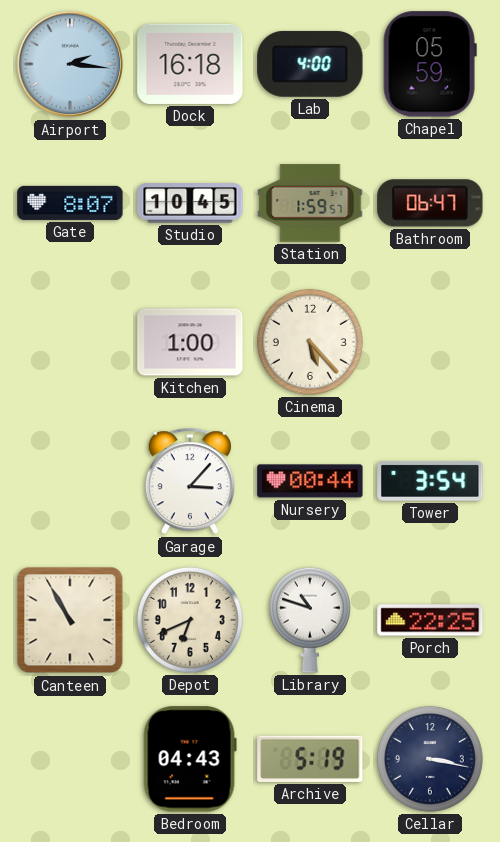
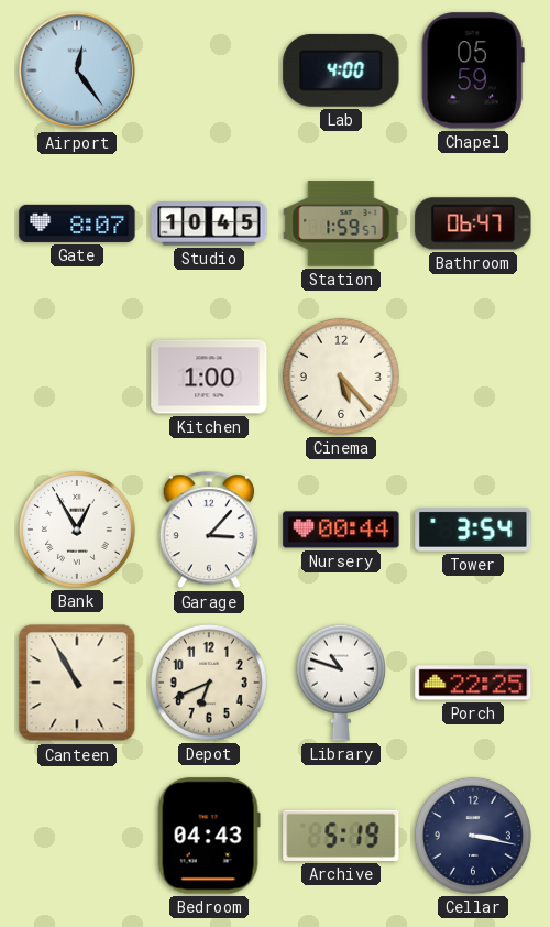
Airport: 2:16 -> 12:24 (77, 70)
Dock: 16:18 -> none (190, 64)
Bank: none -> 12:55 (77, 530)
